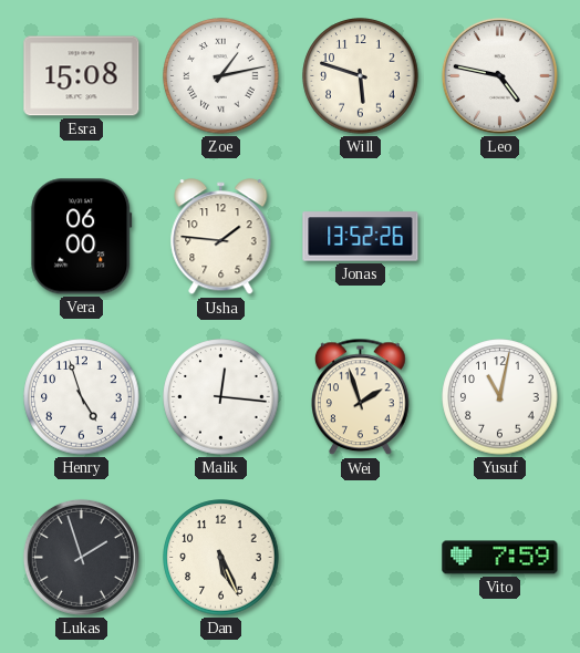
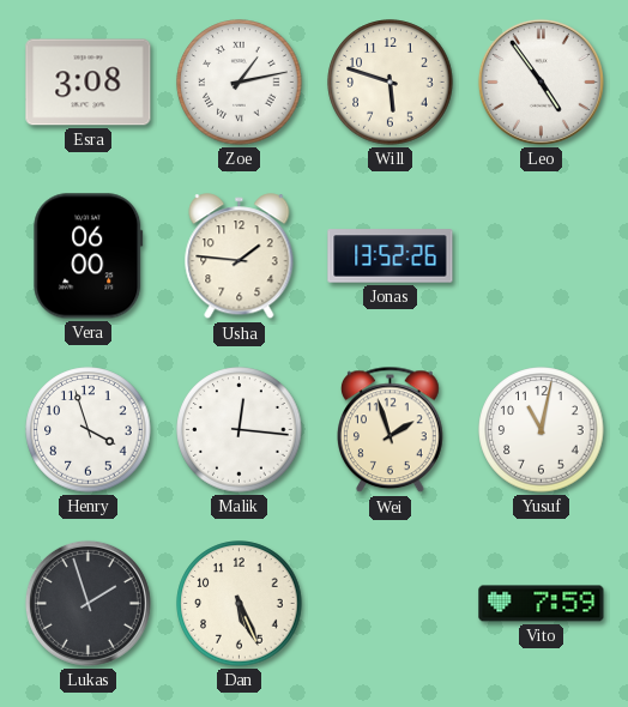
Esra: 15:08 -> 3:08 (89, 83)
Leo: 4:47 -> 4:54 (541, 81)
Henry: 4:57 -> 3:57 (89, 430)
